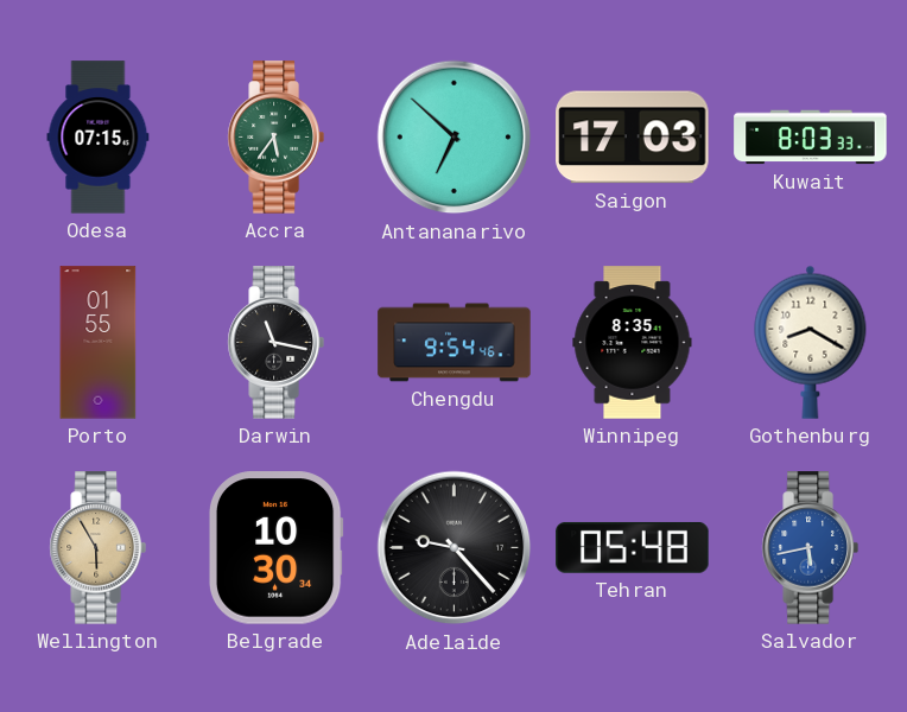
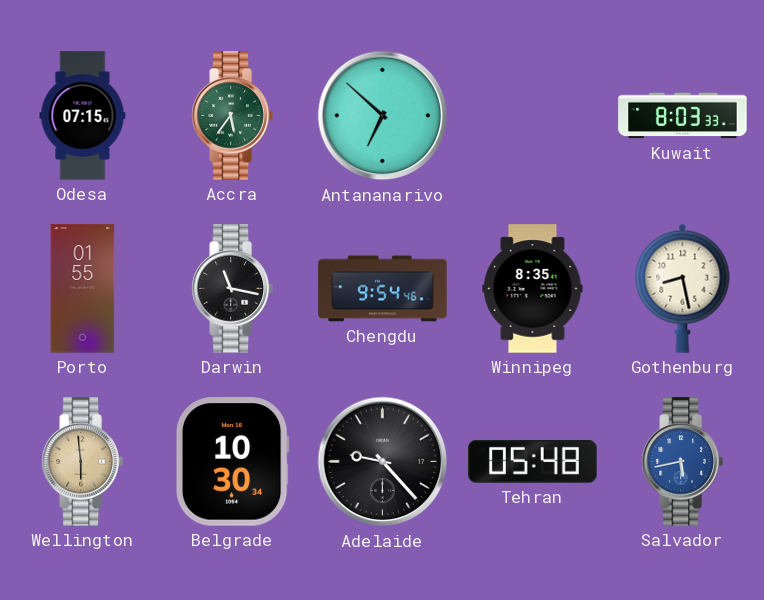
Saigon: 17:03 -> none (633, 138)
Gothenburg: 8:20 -> 8:28 (683, 288)
Wellington: 5:55 -> 5:59 (82, 462)
